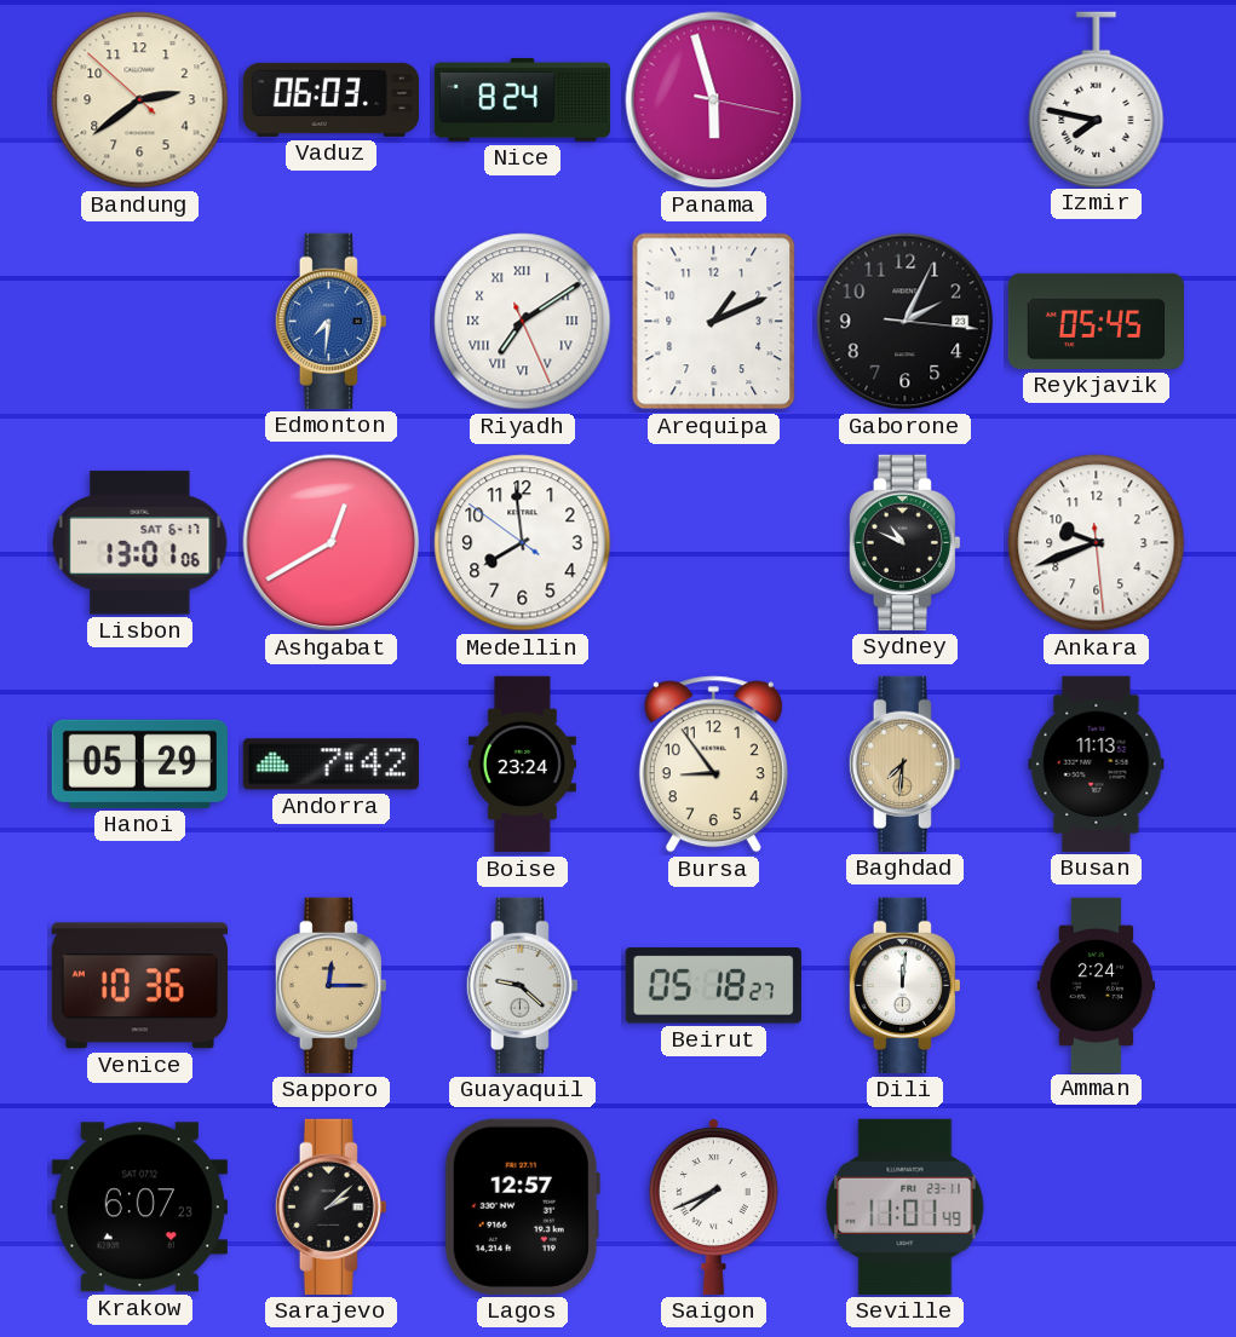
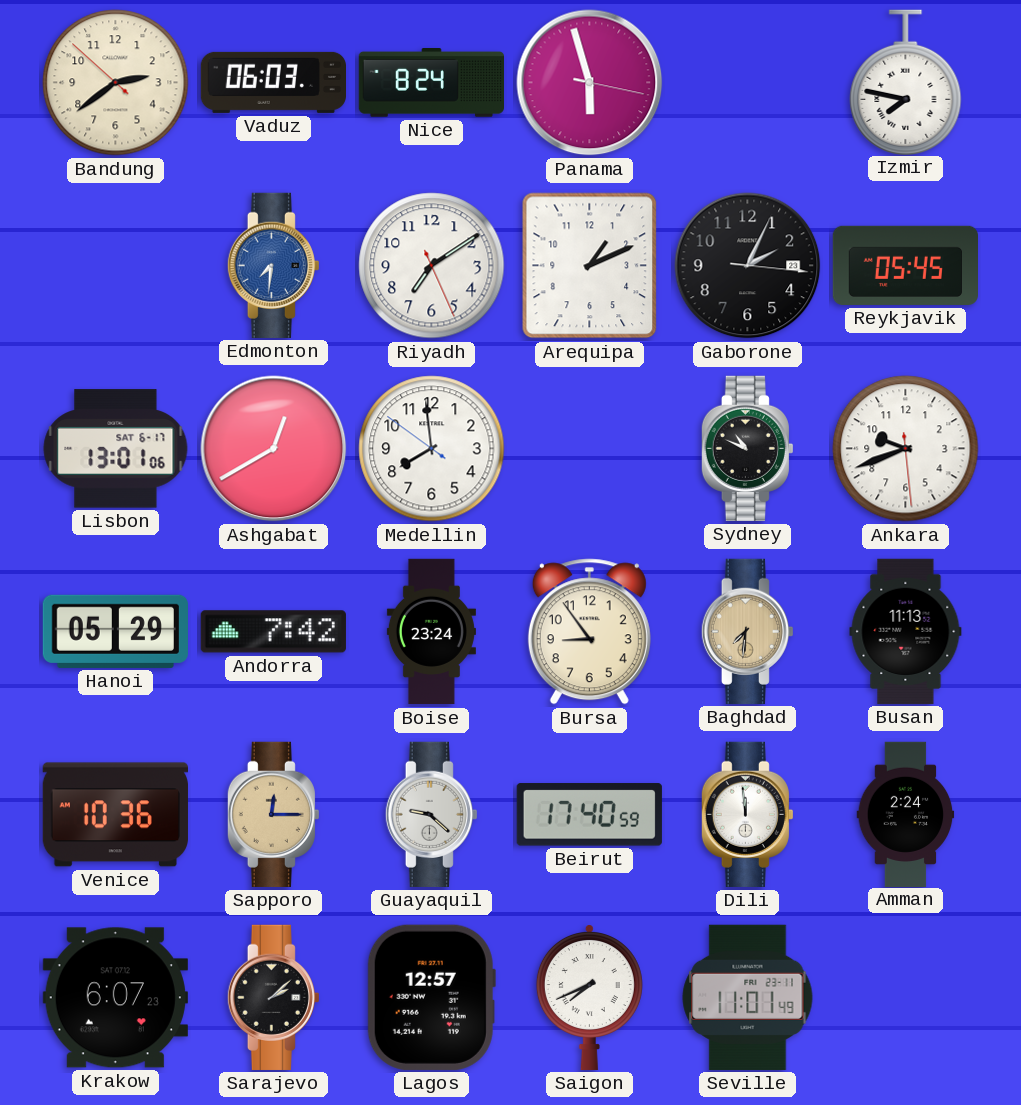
Riyadh numerals: Roman -> Arabic (432, 266)
Beirut: 05:18 -> 17:40 (589, 815)
Dili: 12:01 -> 11:59 (747, 814)
